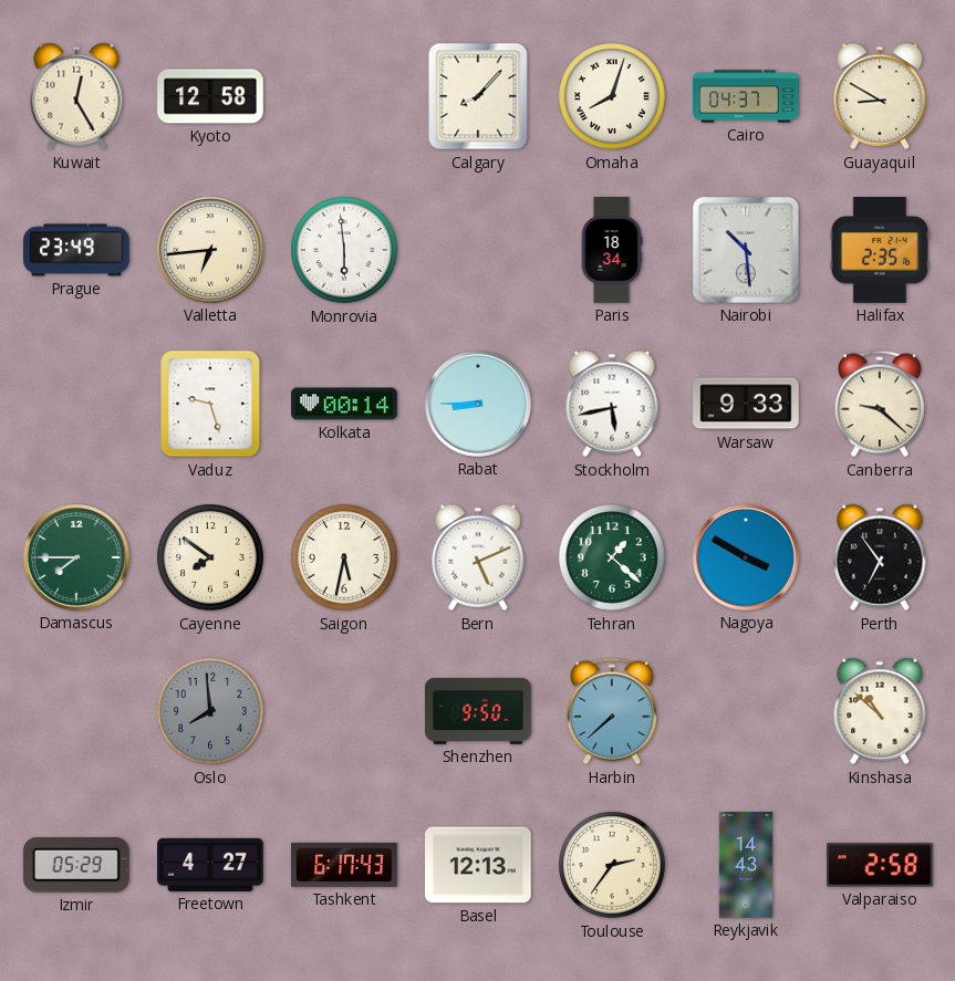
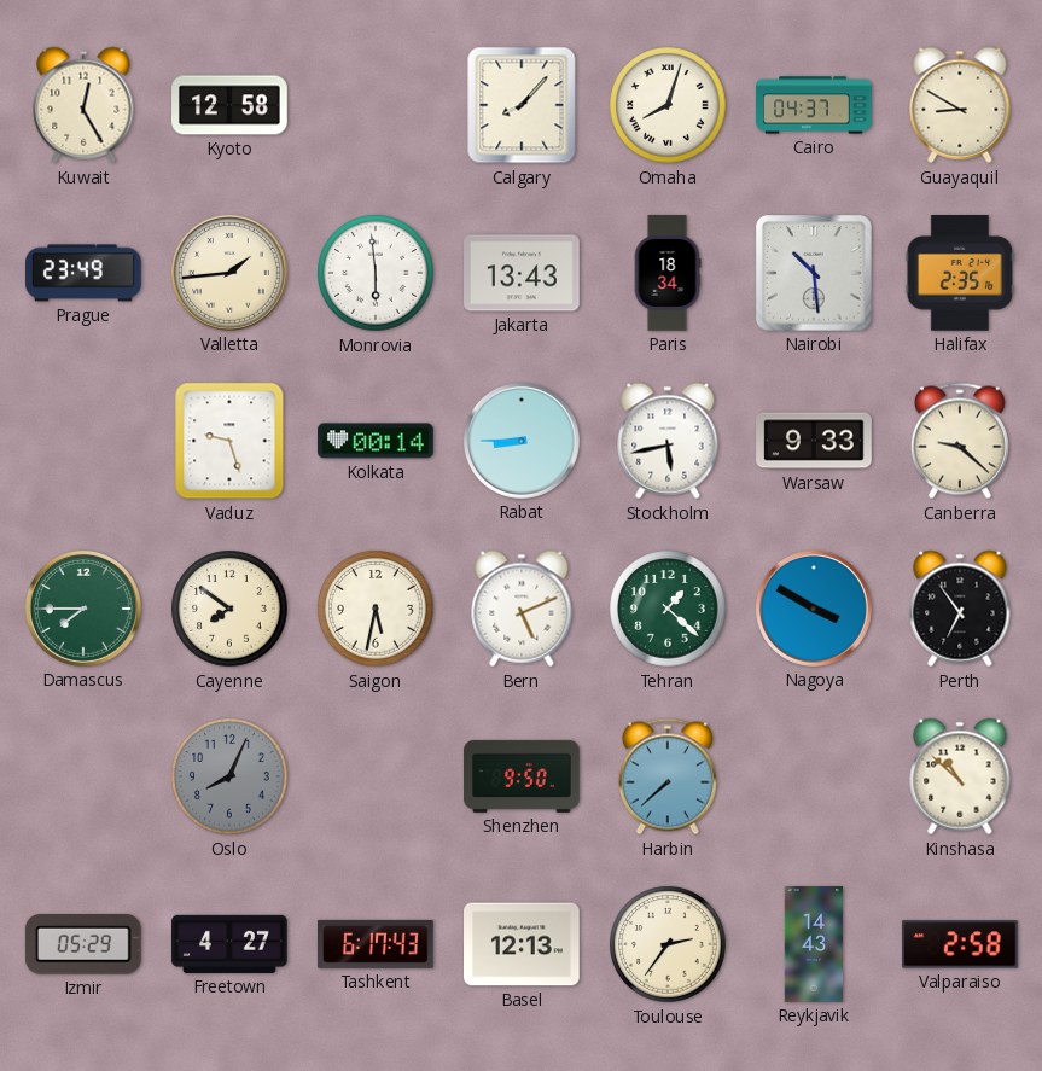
Valletta: 6:44 -> 1:44 (229, 273)
Jakarta: none -> 13:43 (522, 273)
Oslo: 7:59 -> 8:04 (229, 776)
